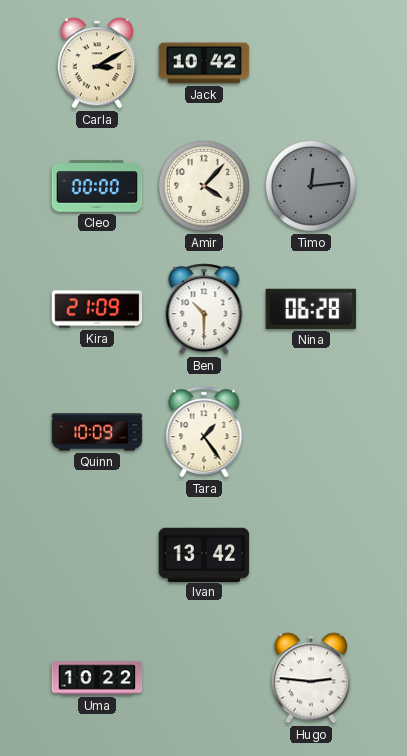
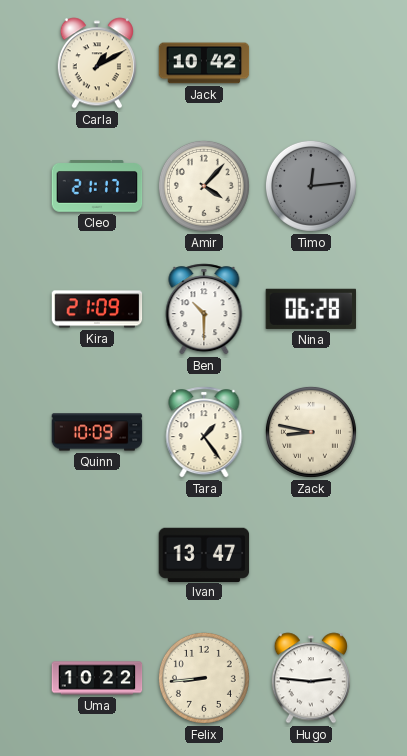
Carla: 3:10 -> 1:10 (97, 63)
Cleo: 00:00 -> 21:17 (97, 186)
Zack: none -> 8:47 (311, 432)
Ivan: 13:42 -> 13:47 (204, 554)
Felix: none -> 8:44 (204, 678)
